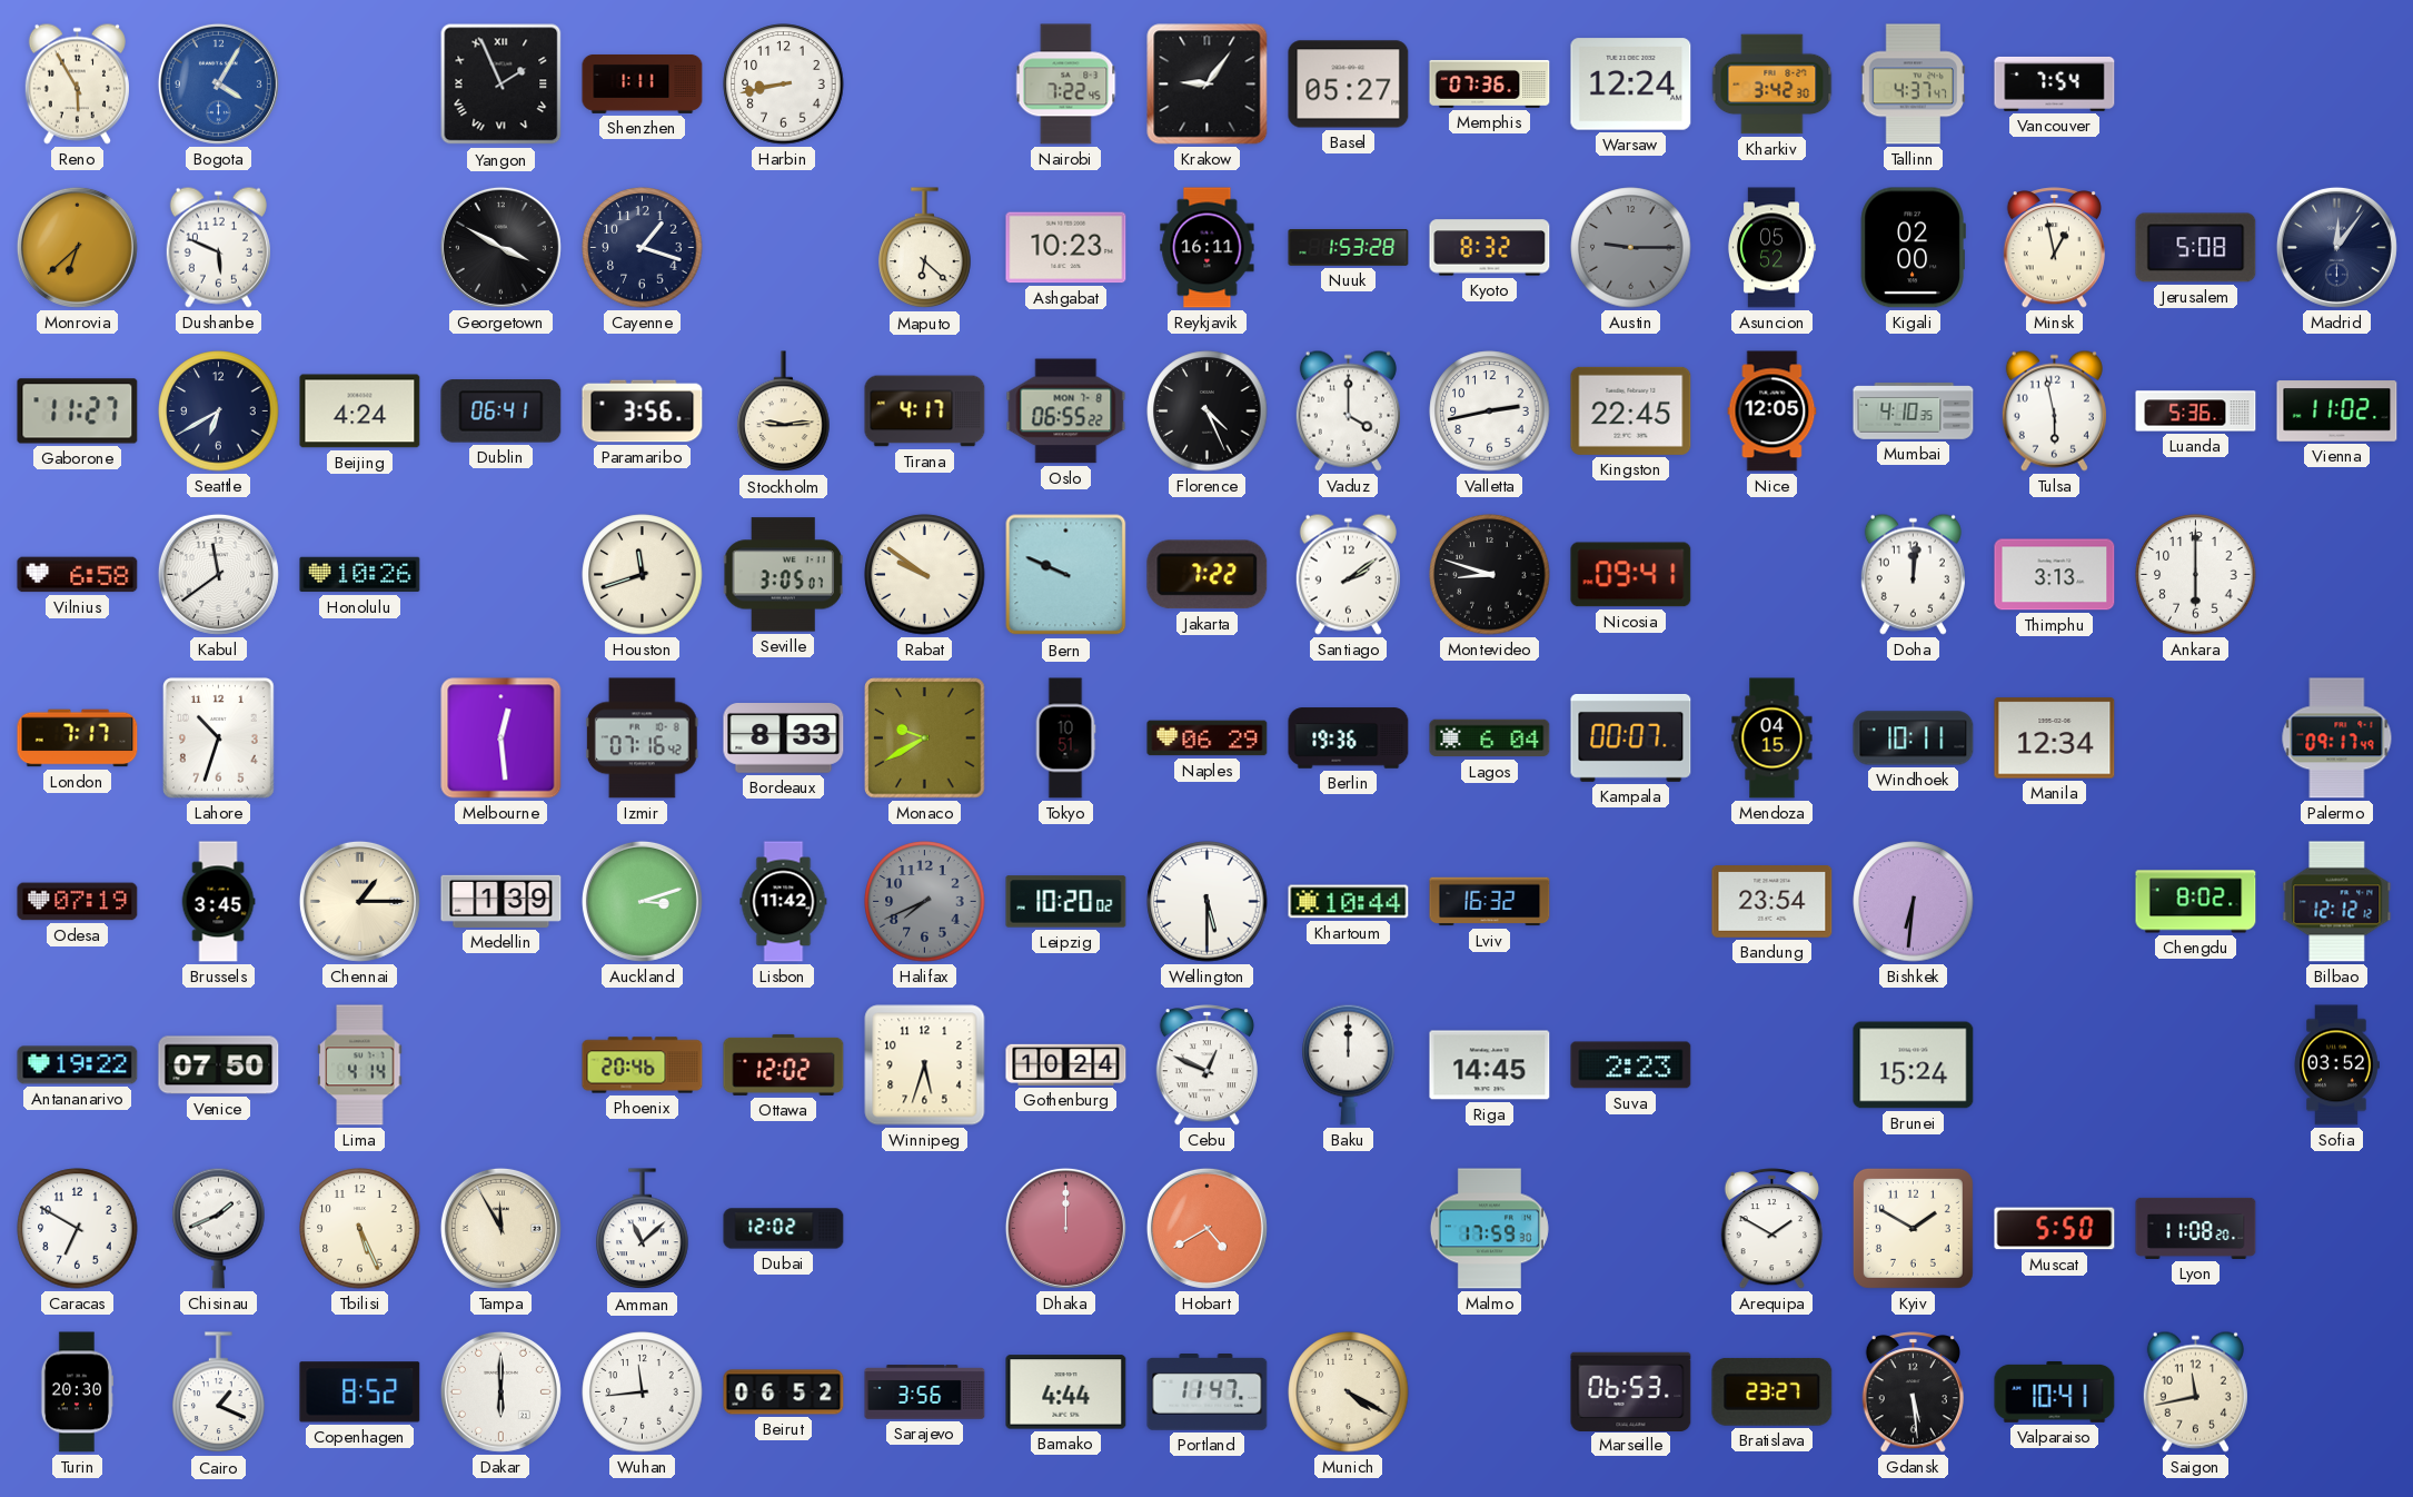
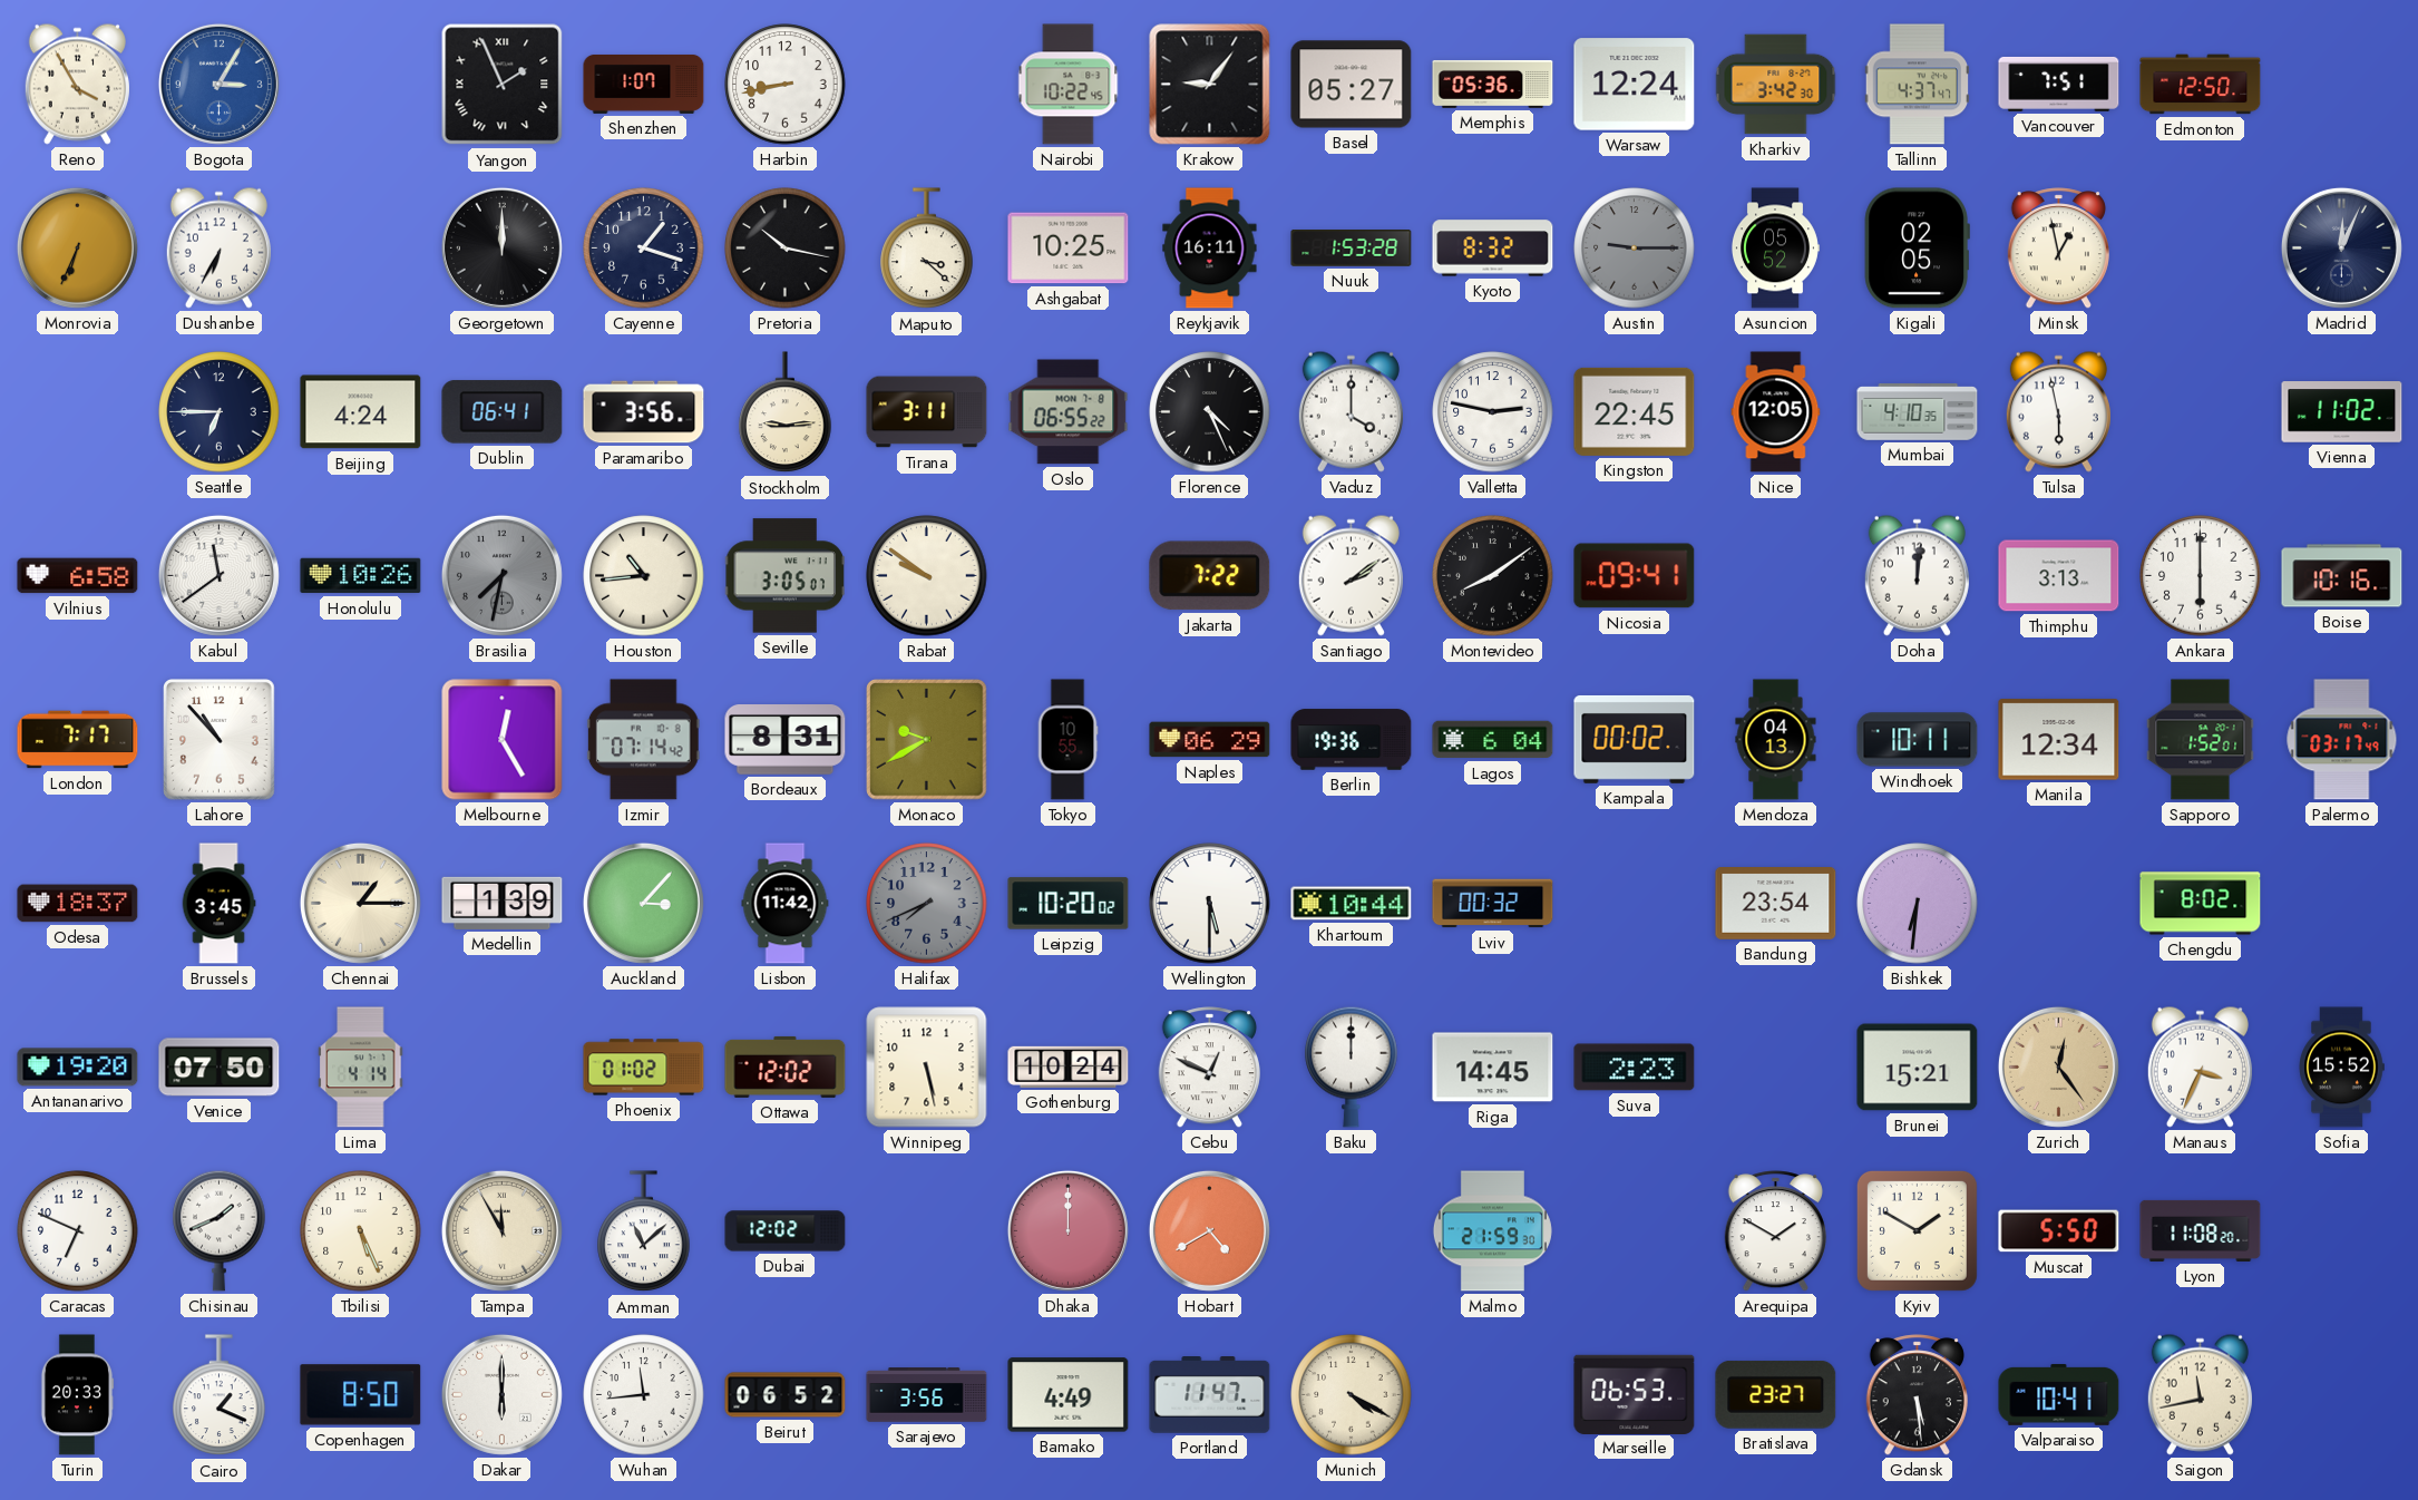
Reno: 5:55 -> 3:55 (77, 84)
Bogota: 4:05 -> 3:05 (218, 84)
Shenzhen: 1:11 -> 1:07 (644, 84)
Nairobi: 7:22 -> 10:22 (1069, 85)
Memphis: 07:36 -> 05:36 (1493, 84)
Vancouver: 7:54 -> 7:51 (2059, 84)
Edmonton: none -> 12:50 (2201, 85)
Monrovia: 6:38 -> 6:34 (77, 247)
Dushanbe: 5:49 -> 6:35 (218, 247)
Georgetown: 3:50 -> 12:00 (501, 247)
Pretoria: none -> 10:17 (786, 249)
Maputo: 6:22 -> 3:22 (927, 249)
Ashgabat: 10:23 -> 10:25 (1069, 249)
Kigali: 02:00 -> 02:05 (1917, 249)
Jerusalem: 5:08 -> none (2196, 248)
Madrid: 12:06 -> 12:04 (2341, 247)
Gaborone: 11:27 -> none (78, 412)
Seattle: 6:40 -> 6:45 (220, 412)
Tirana: 4:17 -> 3:11 (927, 412)
Valletta: 2:43 -> 2:47 (1493, 412)
Luanda: 5:36 -> none (2196, 412)
Brasilia: none -> 7:32 (501, 575)
Houston: 11:42 -> 10:44 (644, 576)
Bern: 9:49 -> none (1066, 575)
Montevideo: 8:48 -> 8:09 (1493, 576)
Boise: none -> 10:16 (2342, 576)
Lahore: 10:33 -> 10:53 (220, 740)
Melbourne: 12:29 -> 12:25 (503, 740)
Izmir: 07:16 -> 07:14 (643, 740)
Bordeaux: 8:33 -> 8:31 (786, 740)
Tokyo: 10:51 -> 10:55 (1067, 740)
Kampala: 00:07 -> 00:02 (1635, 739)
Mendoza: 04:15 -> 04:13 (1776, 740)
Sapporo: none -> 1:52 (2201, 740)
Palermo: 09:17 -> 03:17 (2342, 740)
Odesa: 07:19 -> 18:37 (78, 904)
Auckland: 3:12 -> 3:07 (643, 903)
Lviv: 16:32 -> 00:32 (1493, 904)
Bilbao: 12:12 -> none (2337, 902)
Antananarivo: 19:22 -> 19:20 (78, 1068)
Phoenix: 20:46 -> 01:02 (644, 1068)
Winnipeg: 5:33 -> 5:28 (927, 1068)
Brunei: 15:24 -> 15:21 (1918, 1068)
Zurich: none -> 12:24 (2058, 1066)
Manaus: none -> 3:34 (2200, 1066)
Sofia: 03:52 -> 15:52 (2341, 1068)
Caracas: 6:50 -> 6:49 (78, 1231)
Malmo: 17:59 -> 21:59 (1492, 1231)
Turin: 20:30 -> 20:33 (77, 1395)
Copenhagen: 8:52 -> 8:50 (361, 1395)
Bamako: 4:44 -> 4:49 (1069, 1395)
